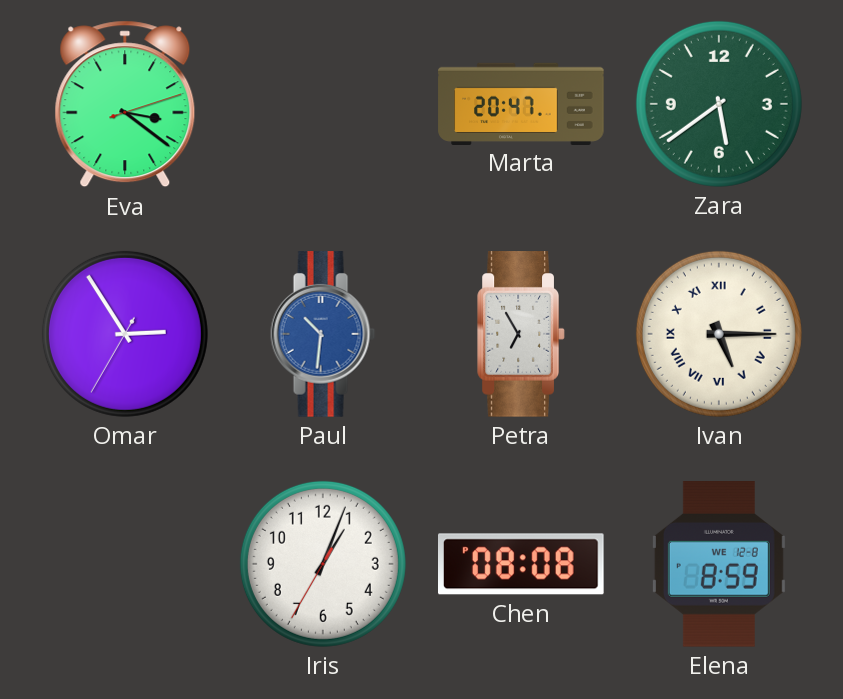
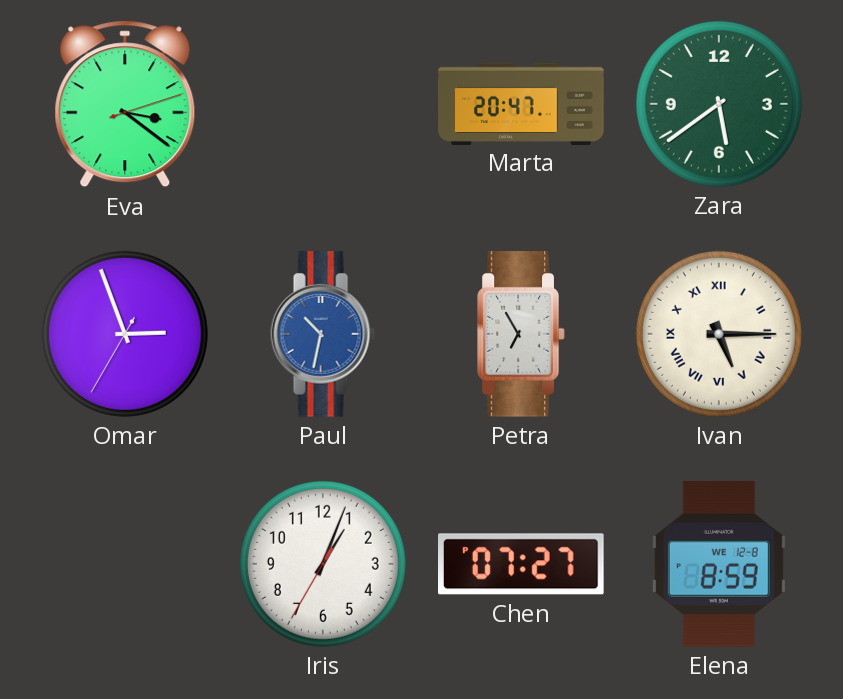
Omar: 2:54 -> 2:56 (125, 334)
Paul: 10:31 -> 10:32 (323, 334)
Chen: 08:08 -> 07:27 (522, 564)
